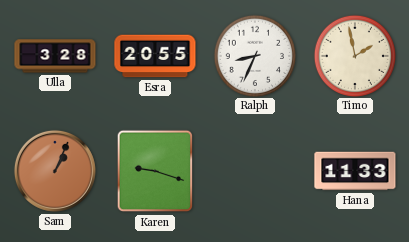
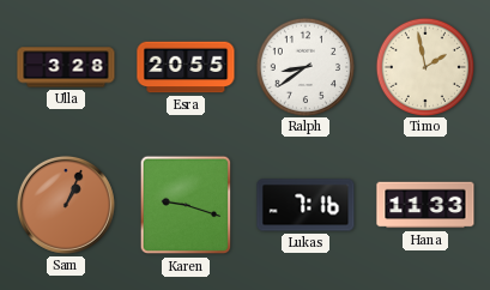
Ralph: 8:34 -> 8:39 (304, 66)
Lukas: none -> 7:16 (306, 205)
